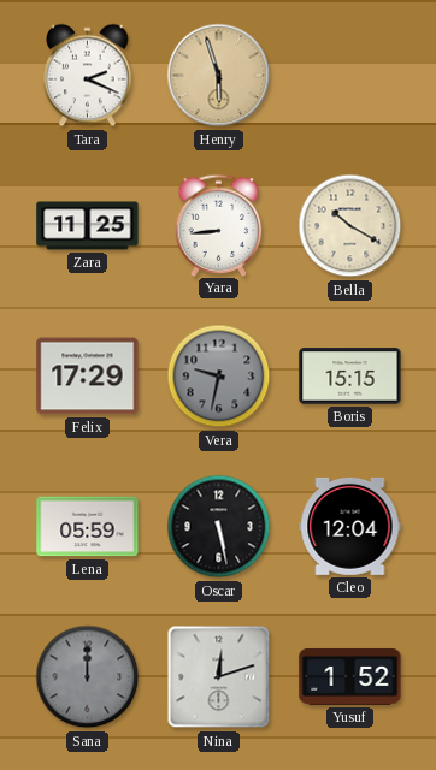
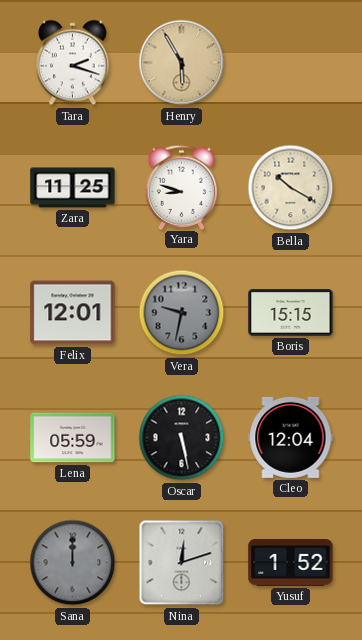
Tara: 2:19 -> 2:18 (73, 63)
Henry: 5:57 -> 5:55 (182, 63)
Yara: 8:44 -> 8:48 (182, 187)
Felix: 17:29 -> 12:01 (73, 313)
